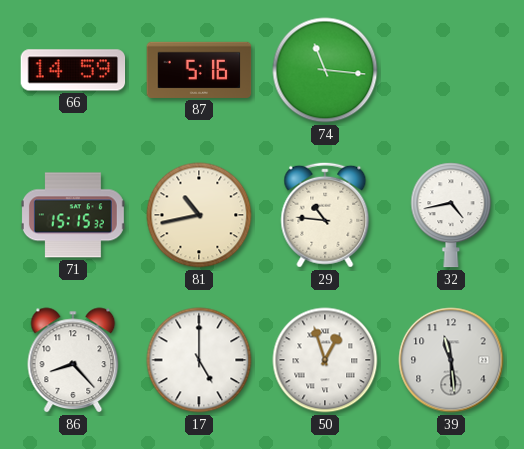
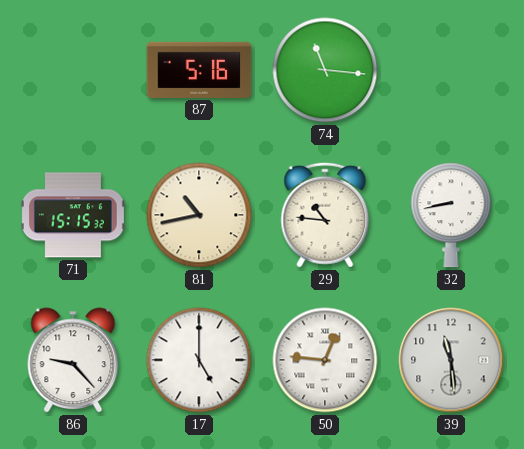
66: 14:59 -> none (73, 70)
32: 4:43 -> 8:43 (451, 215)
86: 8:23 -> 9:23 (73, 360)
50: 12:57 -> 12:46 (325, 360)
